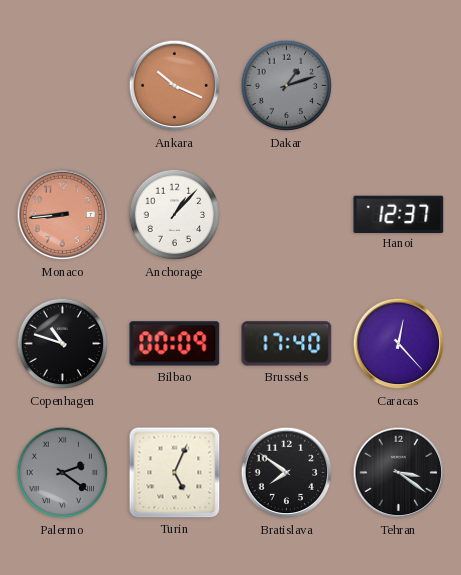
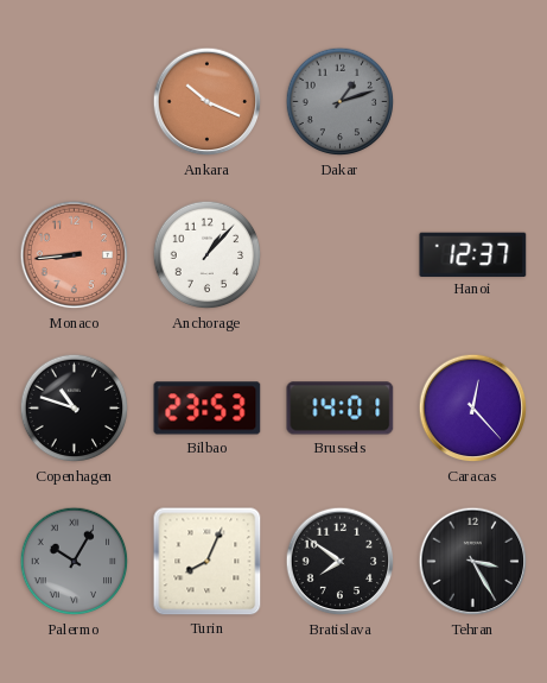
Bilbao: 00:09 -> 23:53 (208, 409)
Brussels: 17:40 -> 14:01 (341, 409)
Palermo: 2:21 -> 10:05 (75, 562)
Turin: 5:04 -> 8:04 (208, 562)
Tehran: 3:21 -> 3:25 (473, 562)
